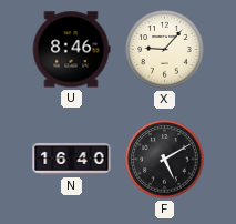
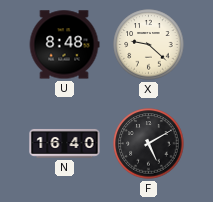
U: 8:46 -> 8:48 (64, 45)
X: 9:07 -> 9:22 (149, 45)
